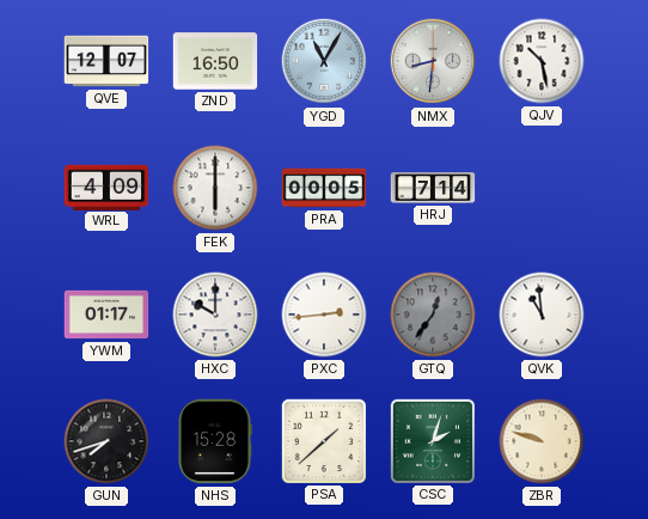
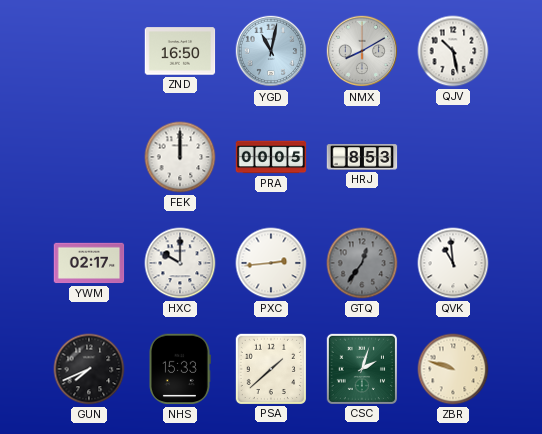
QVE: 12:07 -> none (106, 61)
YGD: 11:05 -> 11:02 (271, 51)
NMX: 8:31 -> 8:10 (362, 51)
WRL: 4:09 -> none (106, 187)
FEK: 6:00 -> 12:00 (180, 157)
HRJ: 7:14 -> 8:53 (362, 157)
YWM: 01:17 -> 02:17 (89, 263)
GUN: 7:42 -> 7:41 (89, 369)
NHS: 15:28 -> 15:33 (180, 369)
